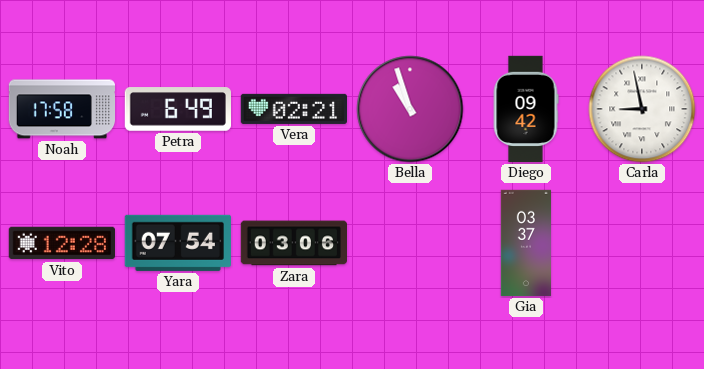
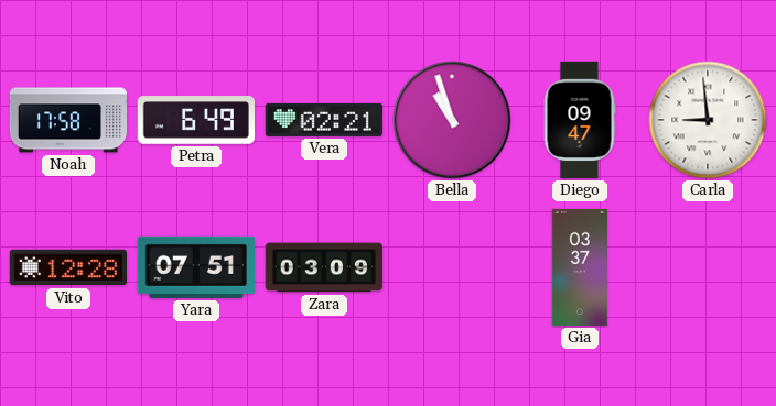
Diego: 09:42 -> 09:47 (580, 120)
Carla: 8:58 -> 8:59 (708, 120)
Yara: 07:54 -> 07:51 (196, 267)
Zara: 03:06 -> 03:09 (323, 267)
